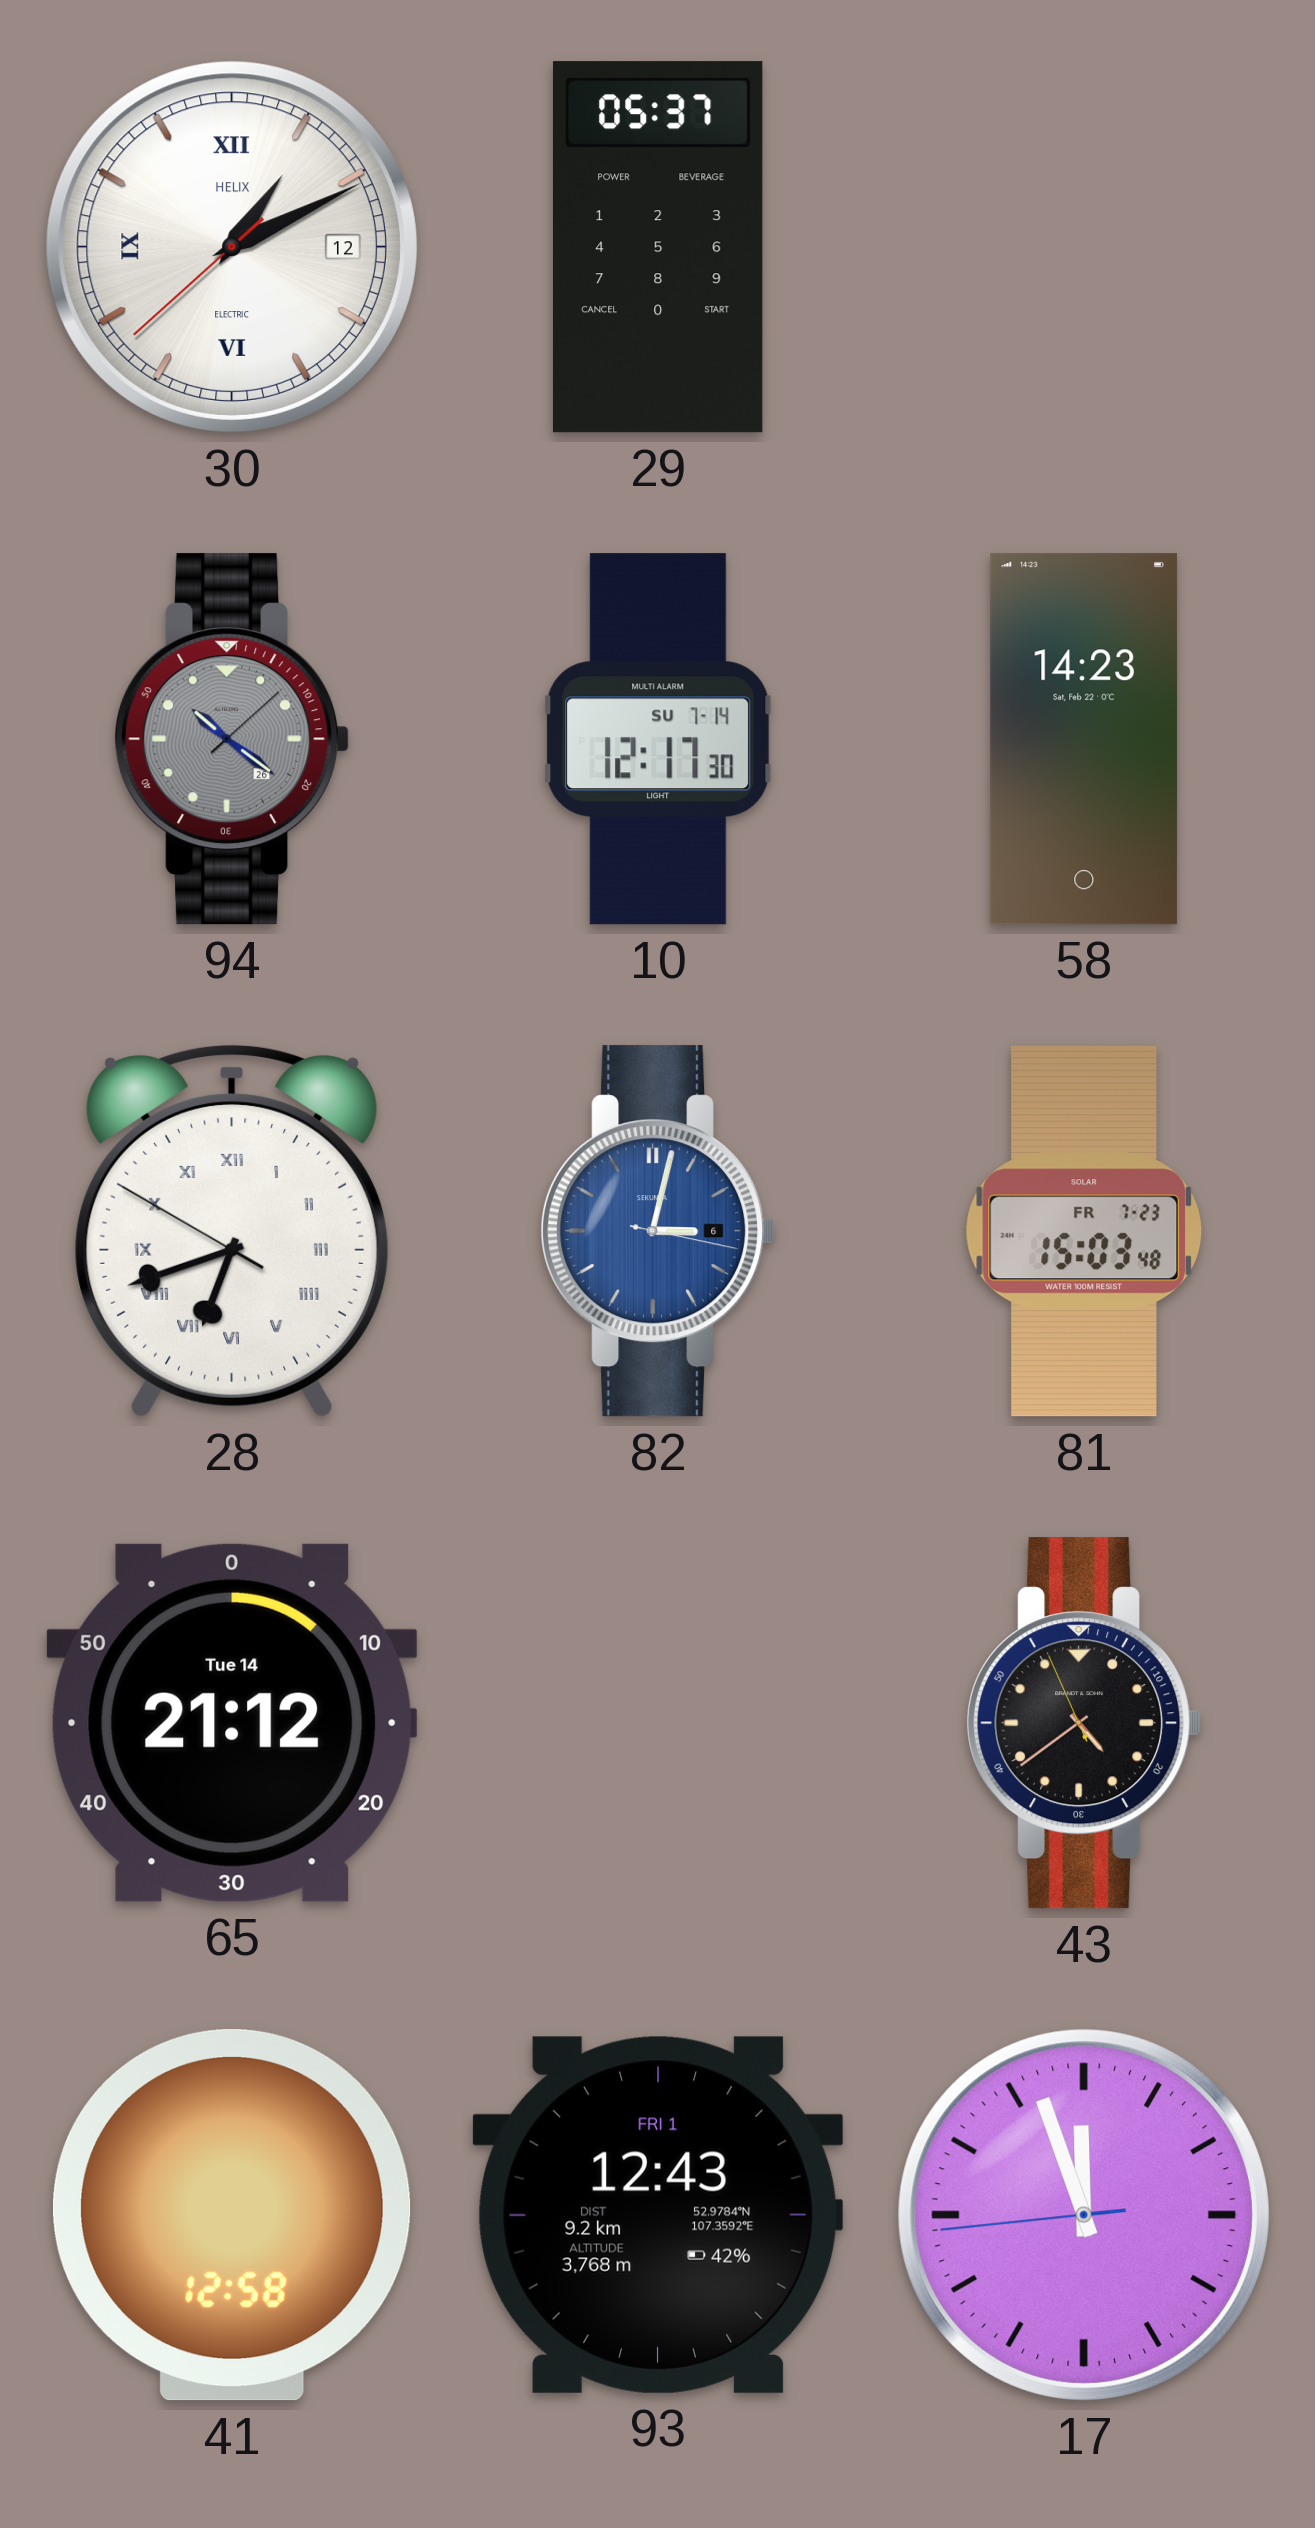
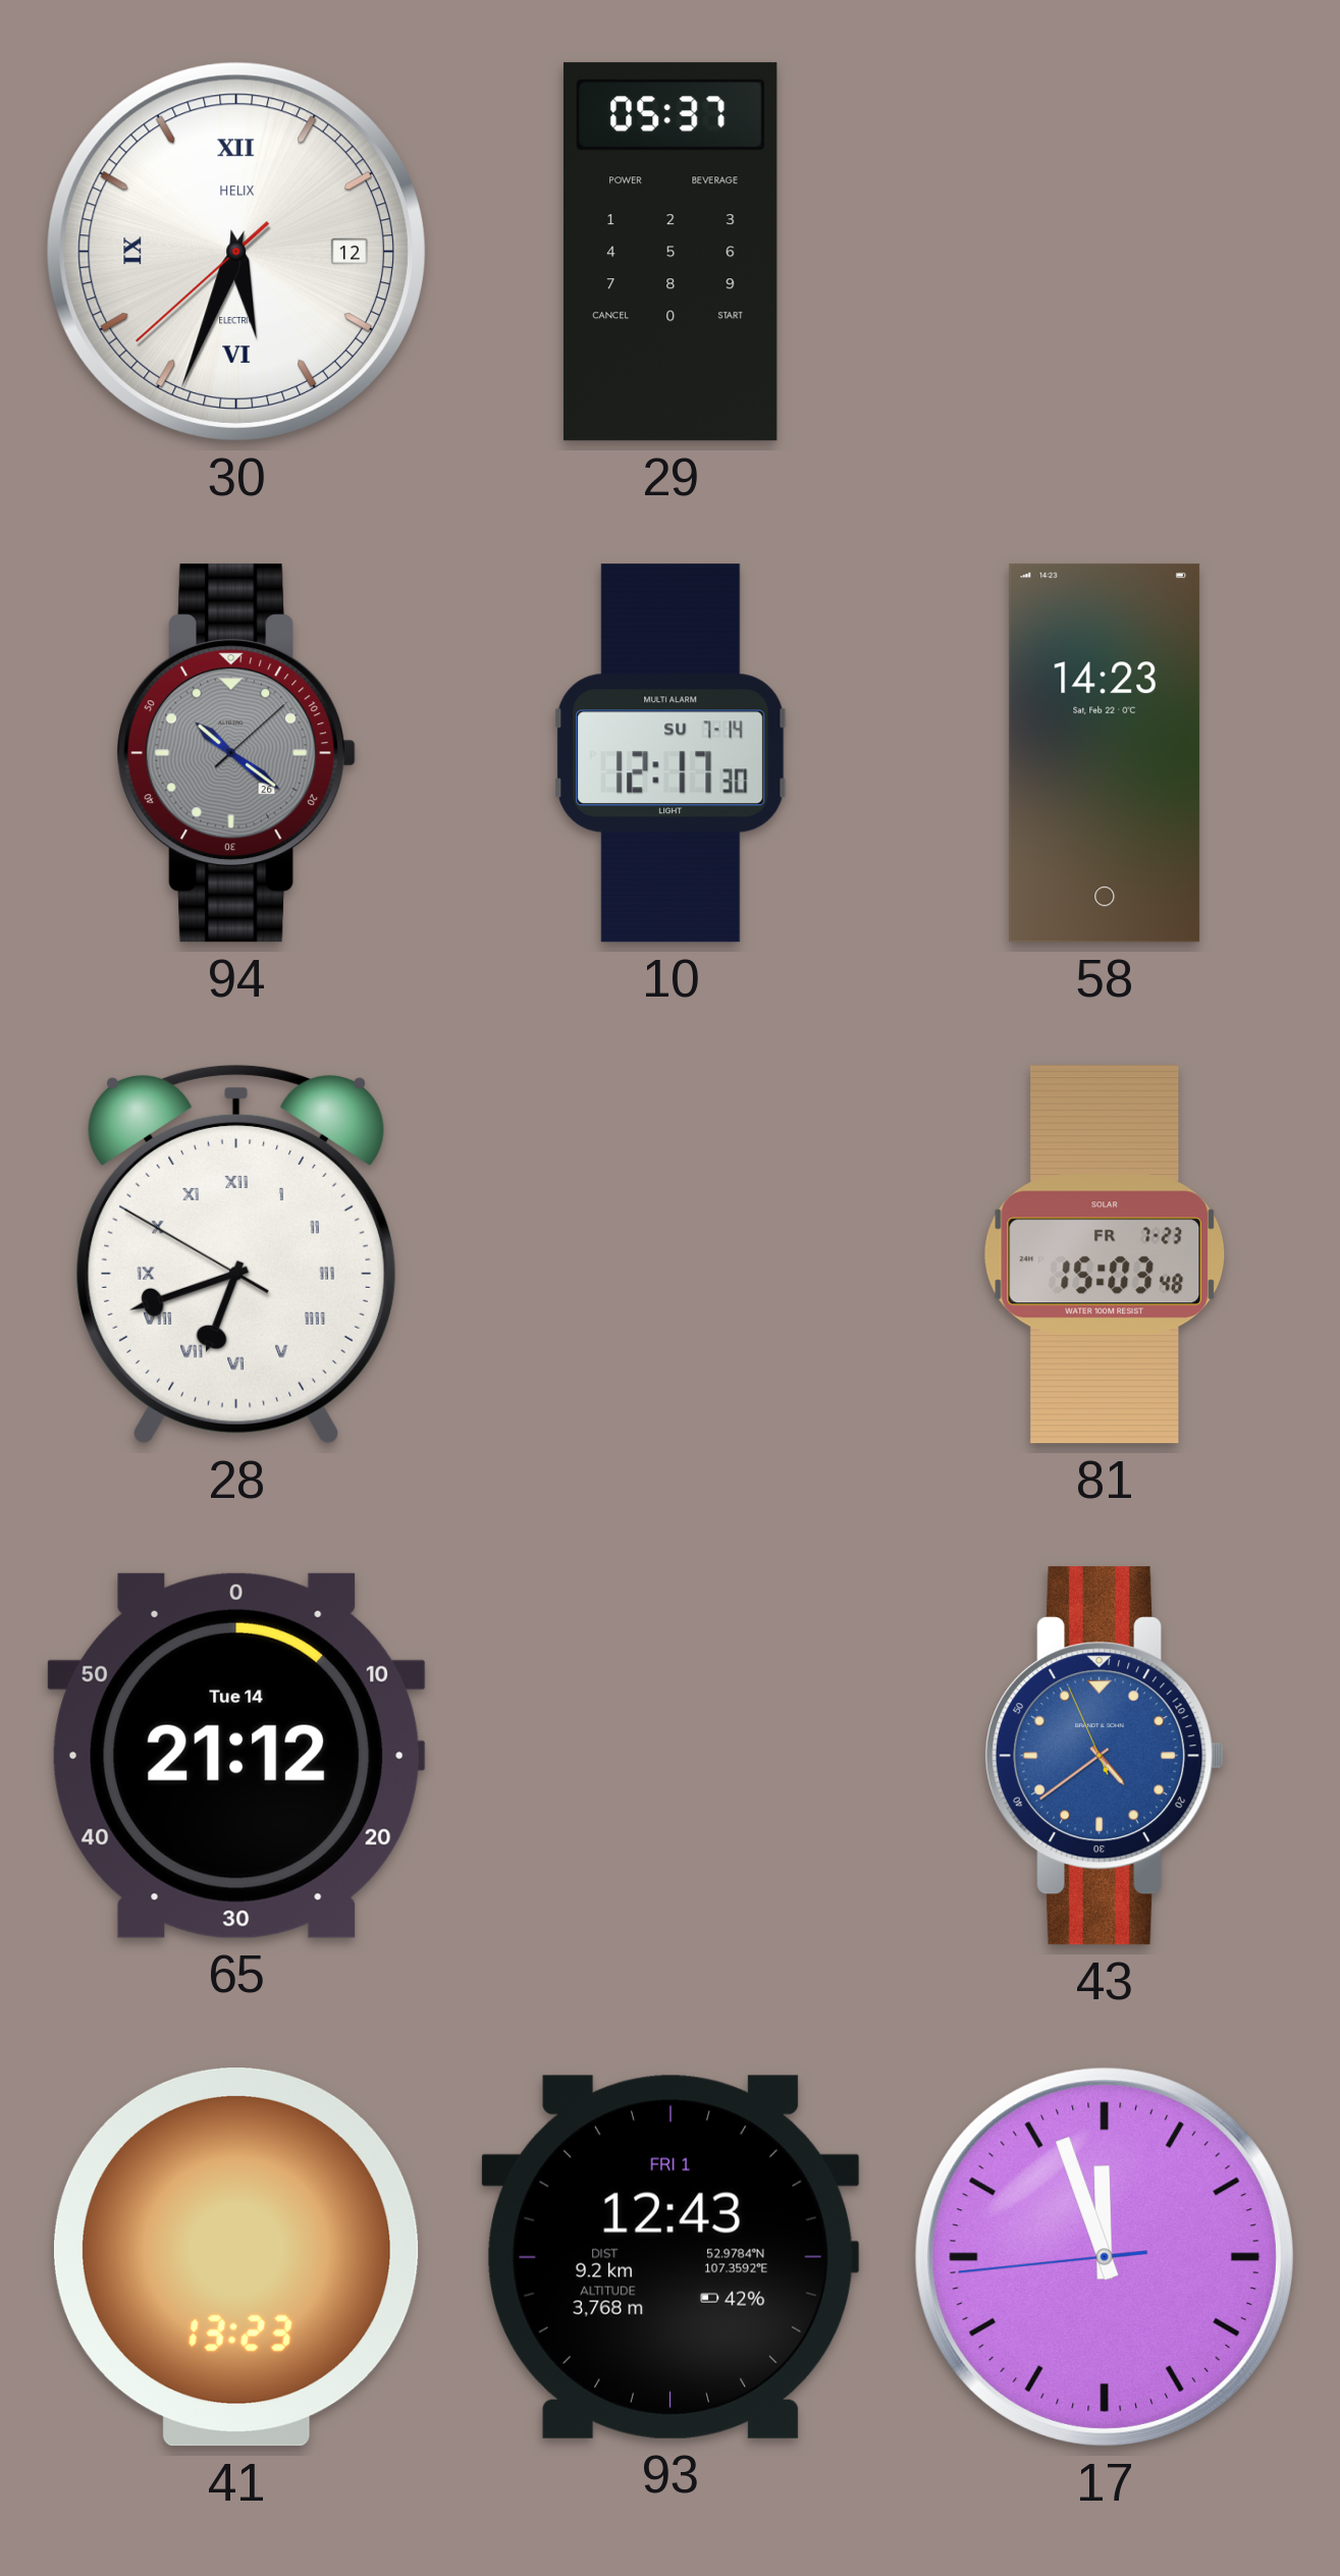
30: 1:10 -> 5:33 (236, 252)
82: 3:02 -> none (658, 1231)
43 dial: black -> blue (1105, 1756)
41: 12:58 -> 13:23 (236, 2258)
